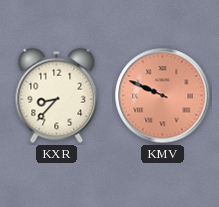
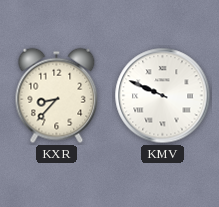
KMV dial: salmon -> white (163, 96)
